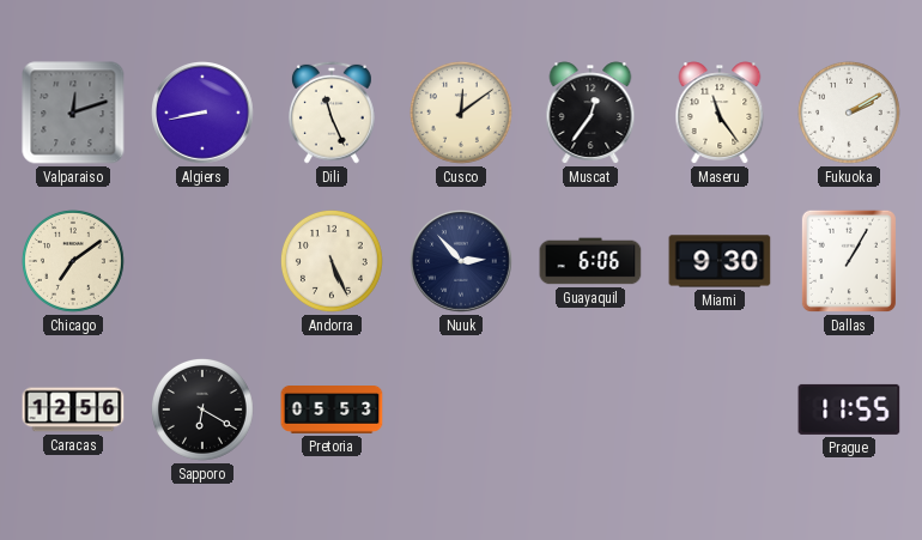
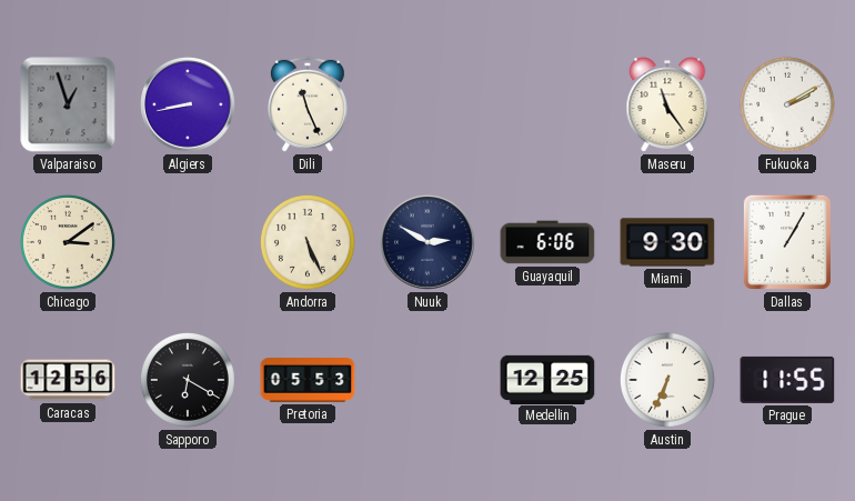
Valparaiso: 12:12 -> 12:57 (68, 104)
Cusco: 12:09 -> none (461, 113)
Muscat: 12:36 -> none (590, 113)
Chicago: 7:09 -> 3:09 (68, 242)
Nuuk: 2:53 -> 2:50 (429, 243)
Medellin: none -> 12:25 (547, 379)
Austin: none -> 6:34 (667, 380)
